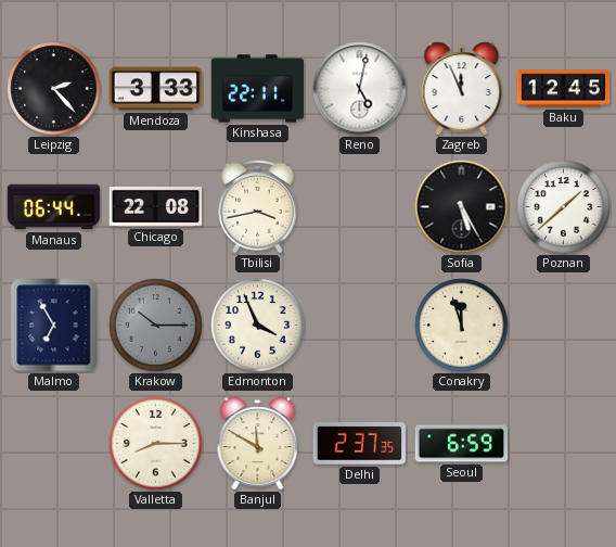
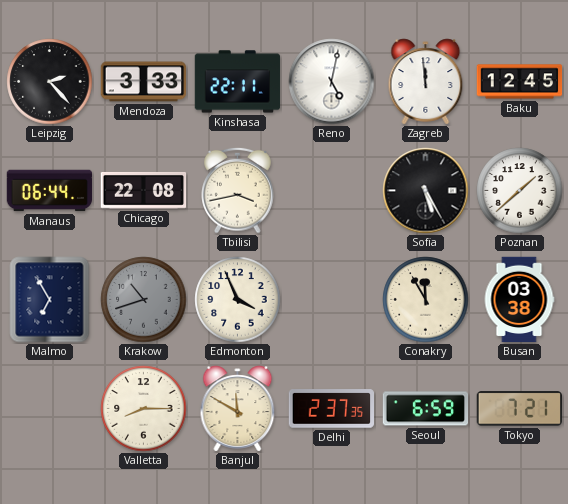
Zagreb: 11:56 -> 11:59 (426, 82)
Krakow: 10:15 -> 10:42 (144, 300)
Conakry: 11:57 -> 11:55 (426, 300)
Busan: none -> 03:38 (519, 300)
Tokyo: none -> 7:21 (519, 409)
